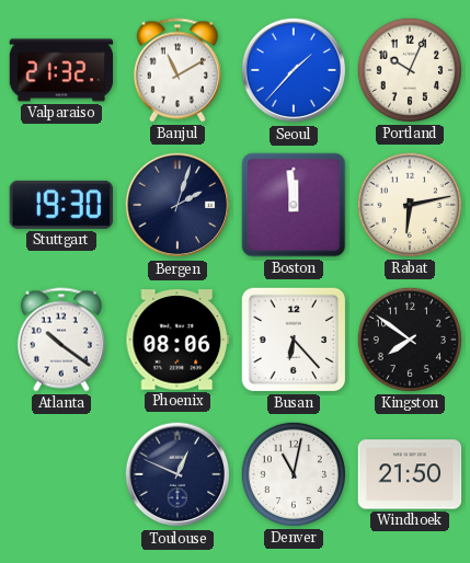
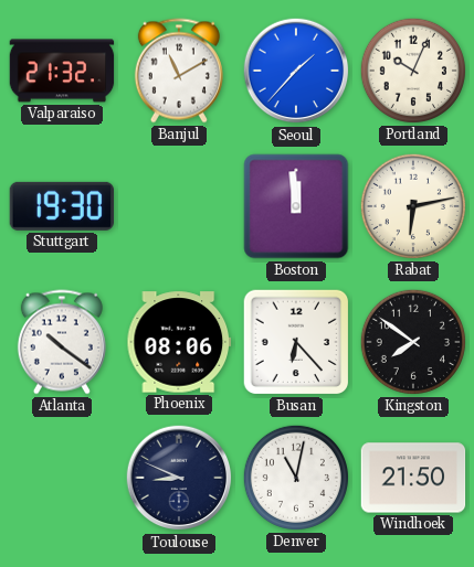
Bergen: 2:03 -> none (177, 205)
Toulouse: 12:49 -> 8:49 (179, 478)
